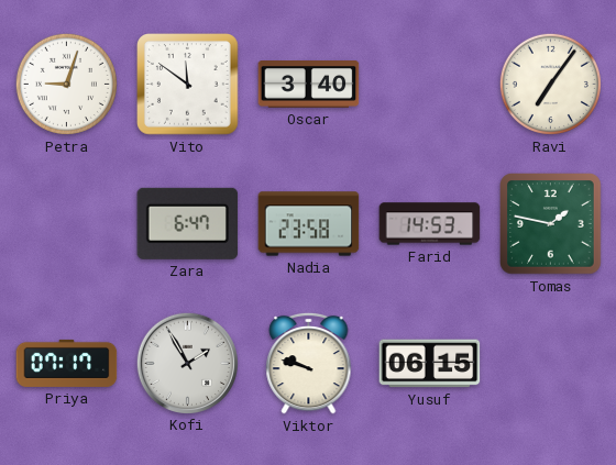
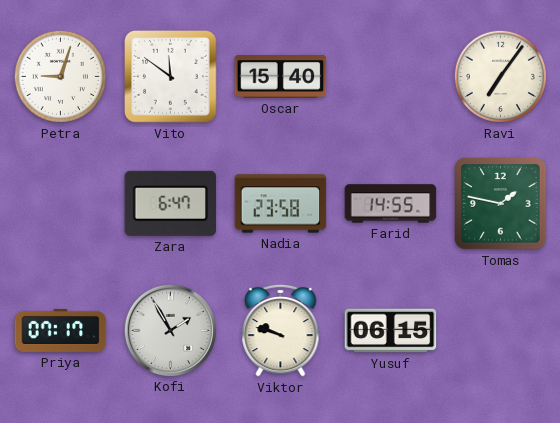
Oscar: 3:40 -> 15:40 (281, 77)
Farid: 14:53 -> 14:55 (391, 204)
